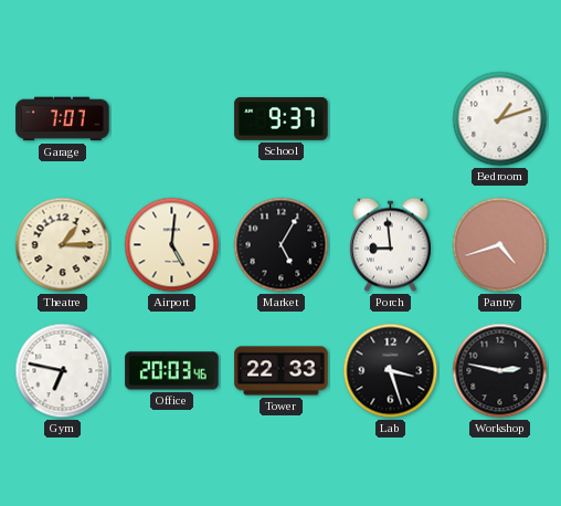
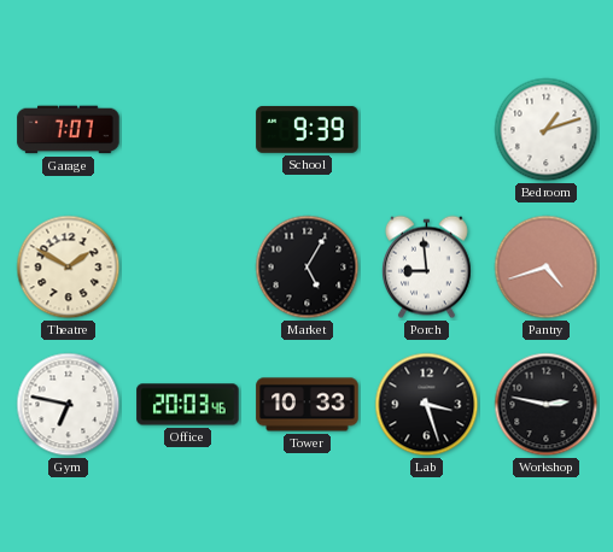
School: 9:37 -> 9:39 (308, 129)
Theatre: 1:15 -> 1:50 (69, 268)
Airport: 5:01 -> none (172, 245)
Tower: 22:33 -> 10:33 (308, 405)
